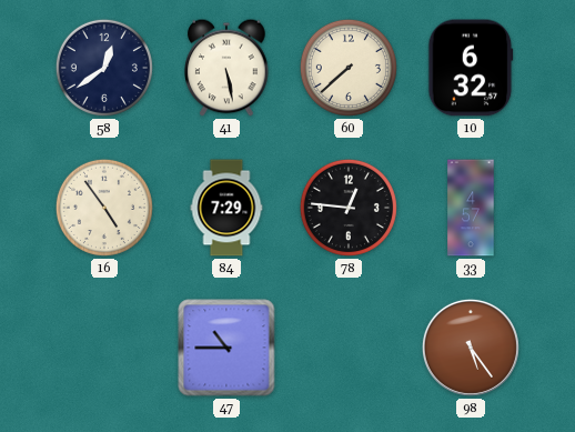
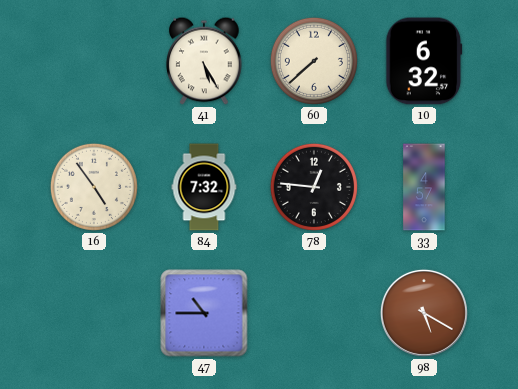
58: 12:39 -> none (104, 68)
41: 5:28 -> 5:25 (204, 61)
84: 7:29 -> 7:32 (204, 187)
98: 5:24 -> 5:20 (424, 313)
